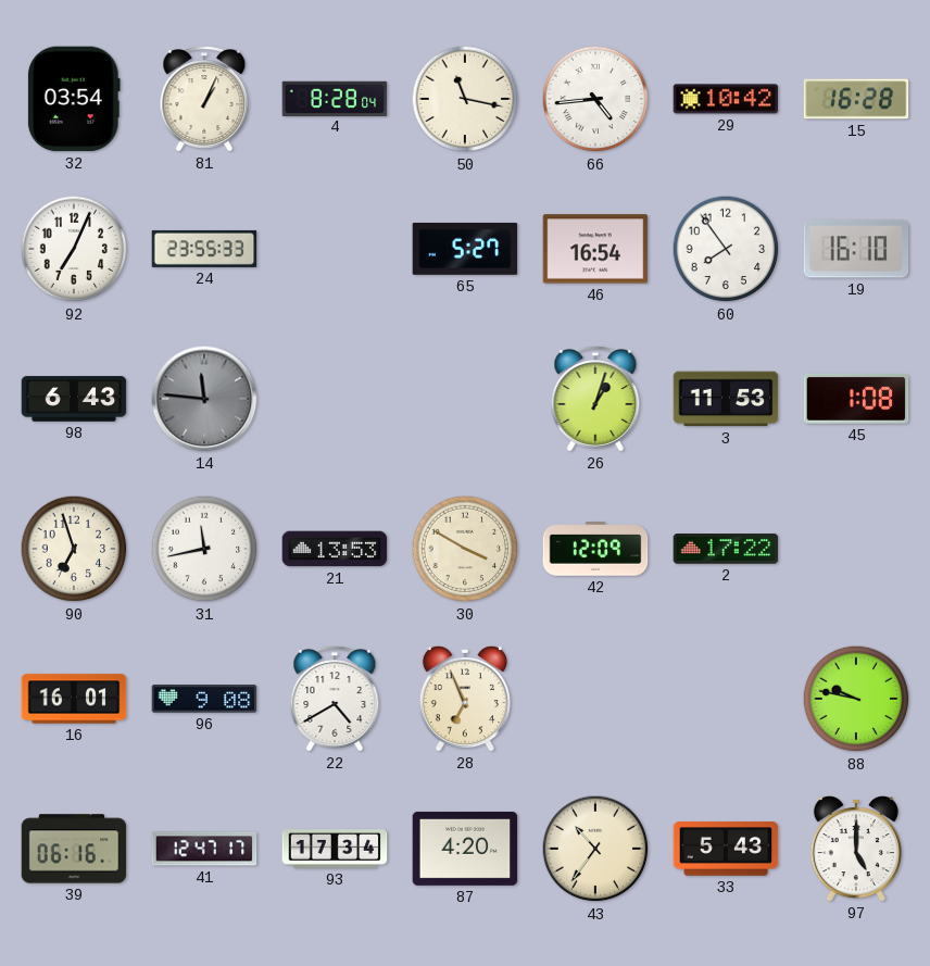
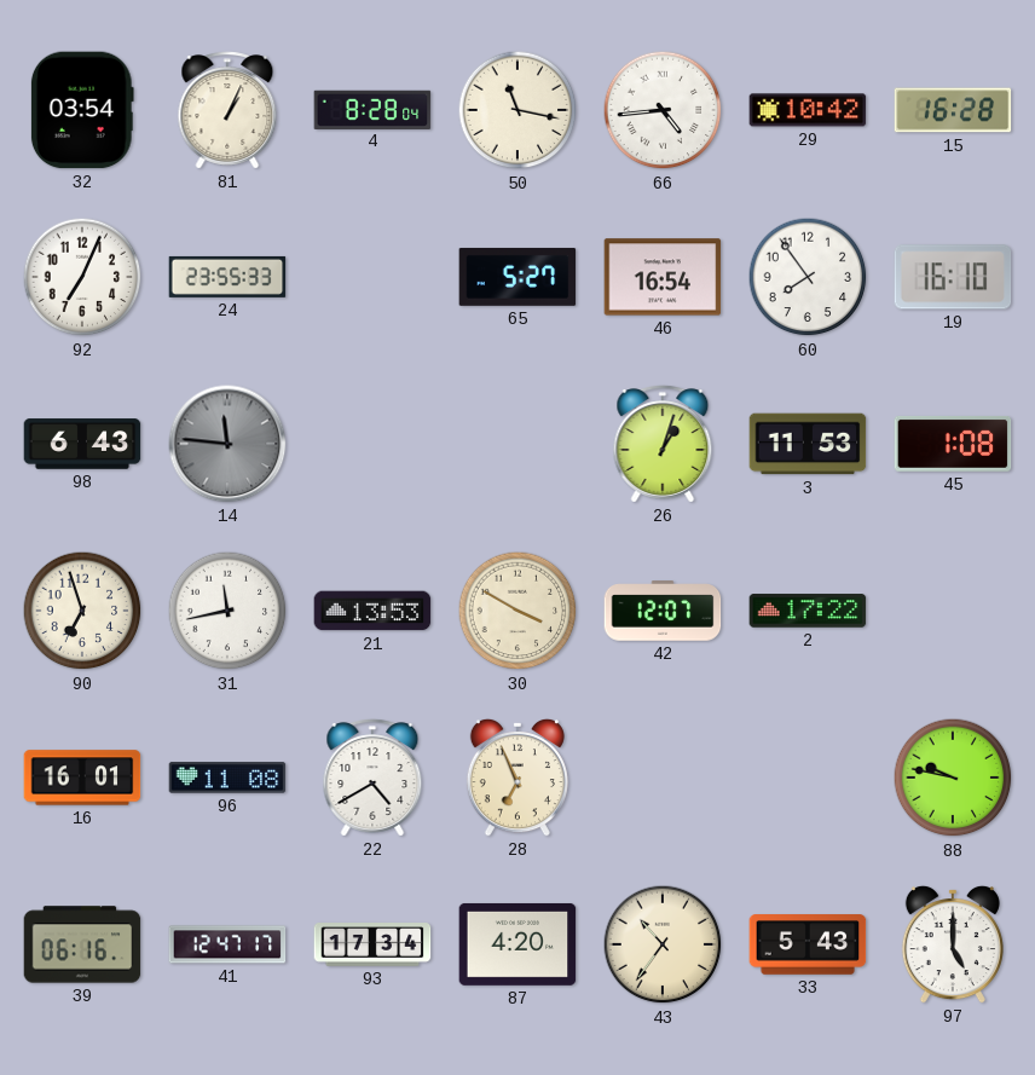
42: 12:09 -> 12:07 (663, 611)
96: 9:08 -> 11:08 (227, 778)
